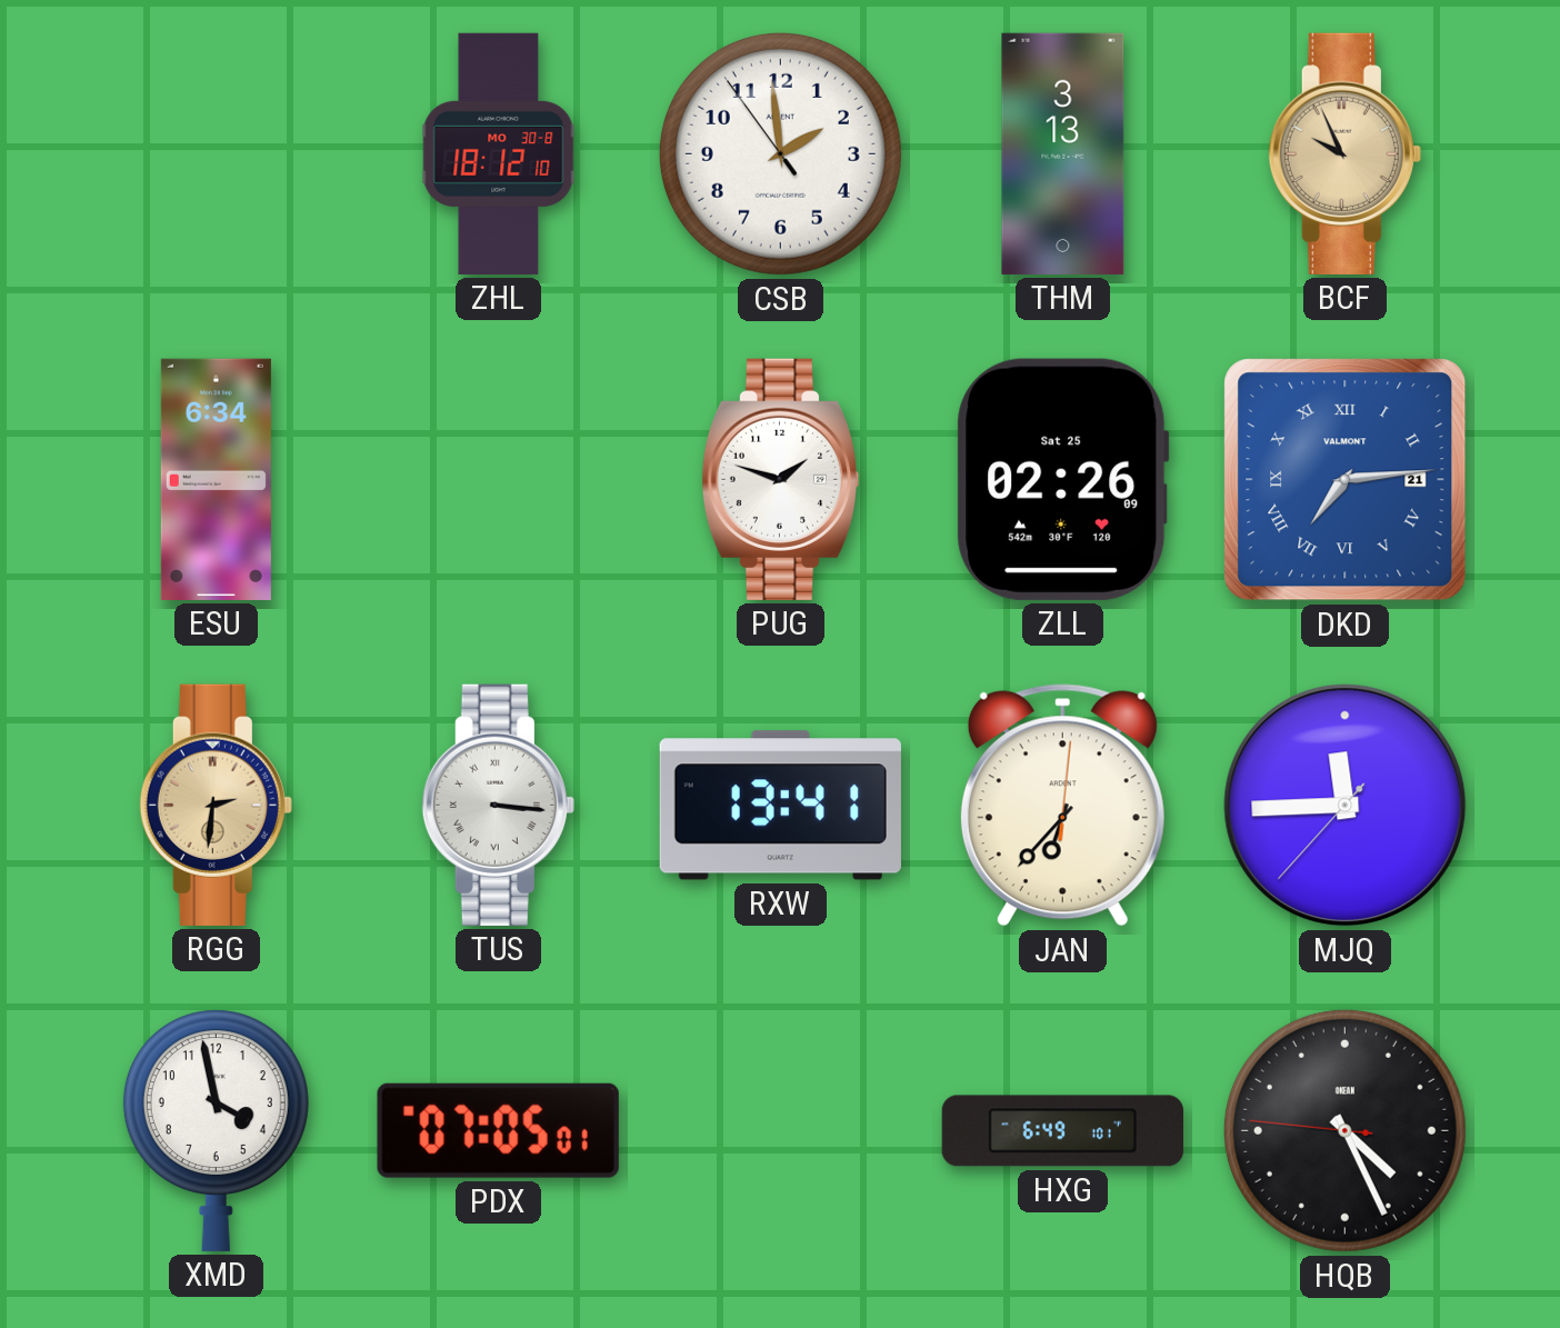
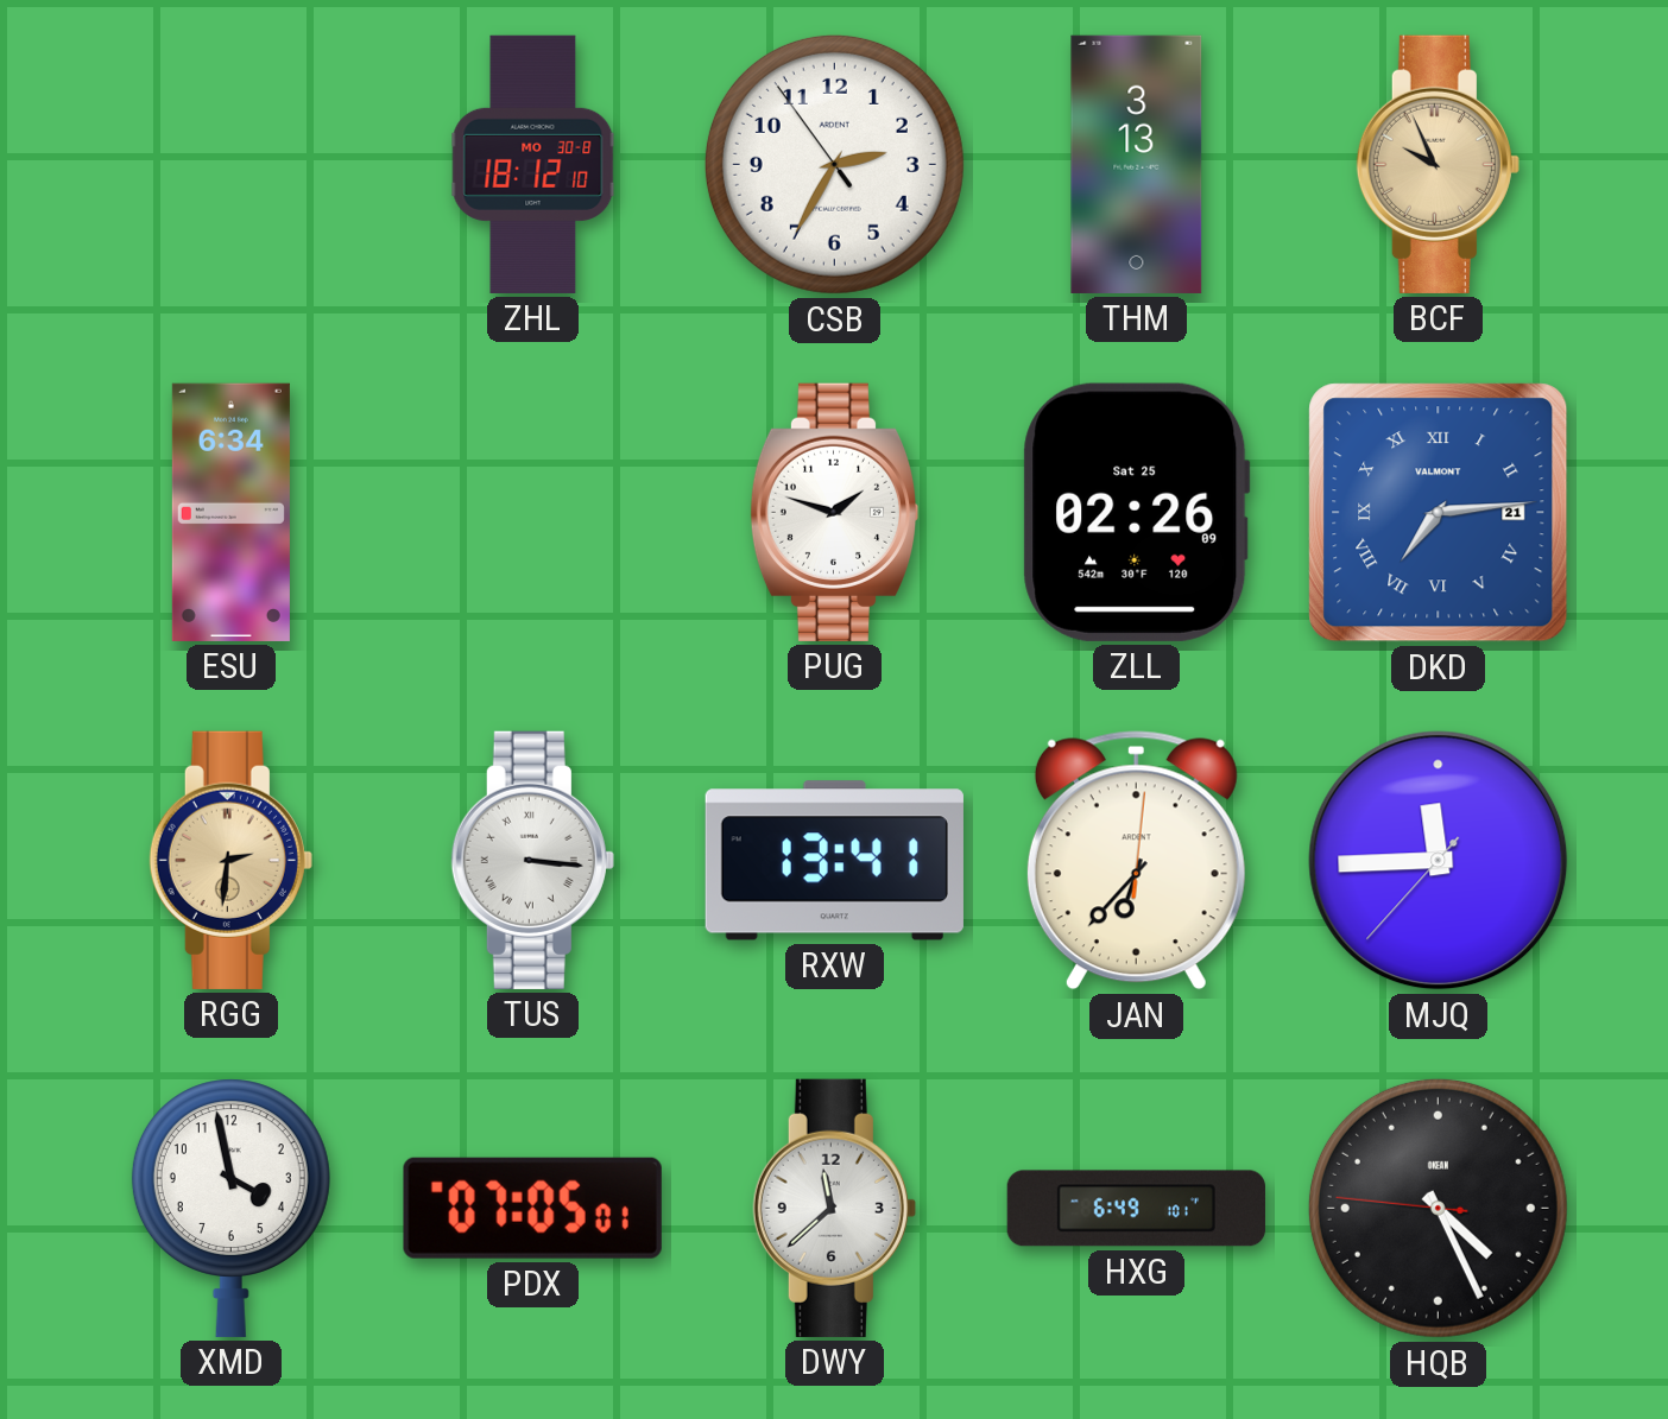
CSB: 1:58 -> 2:34 (834, 164)
DWY: none -> 11:38 (834, 1208)
